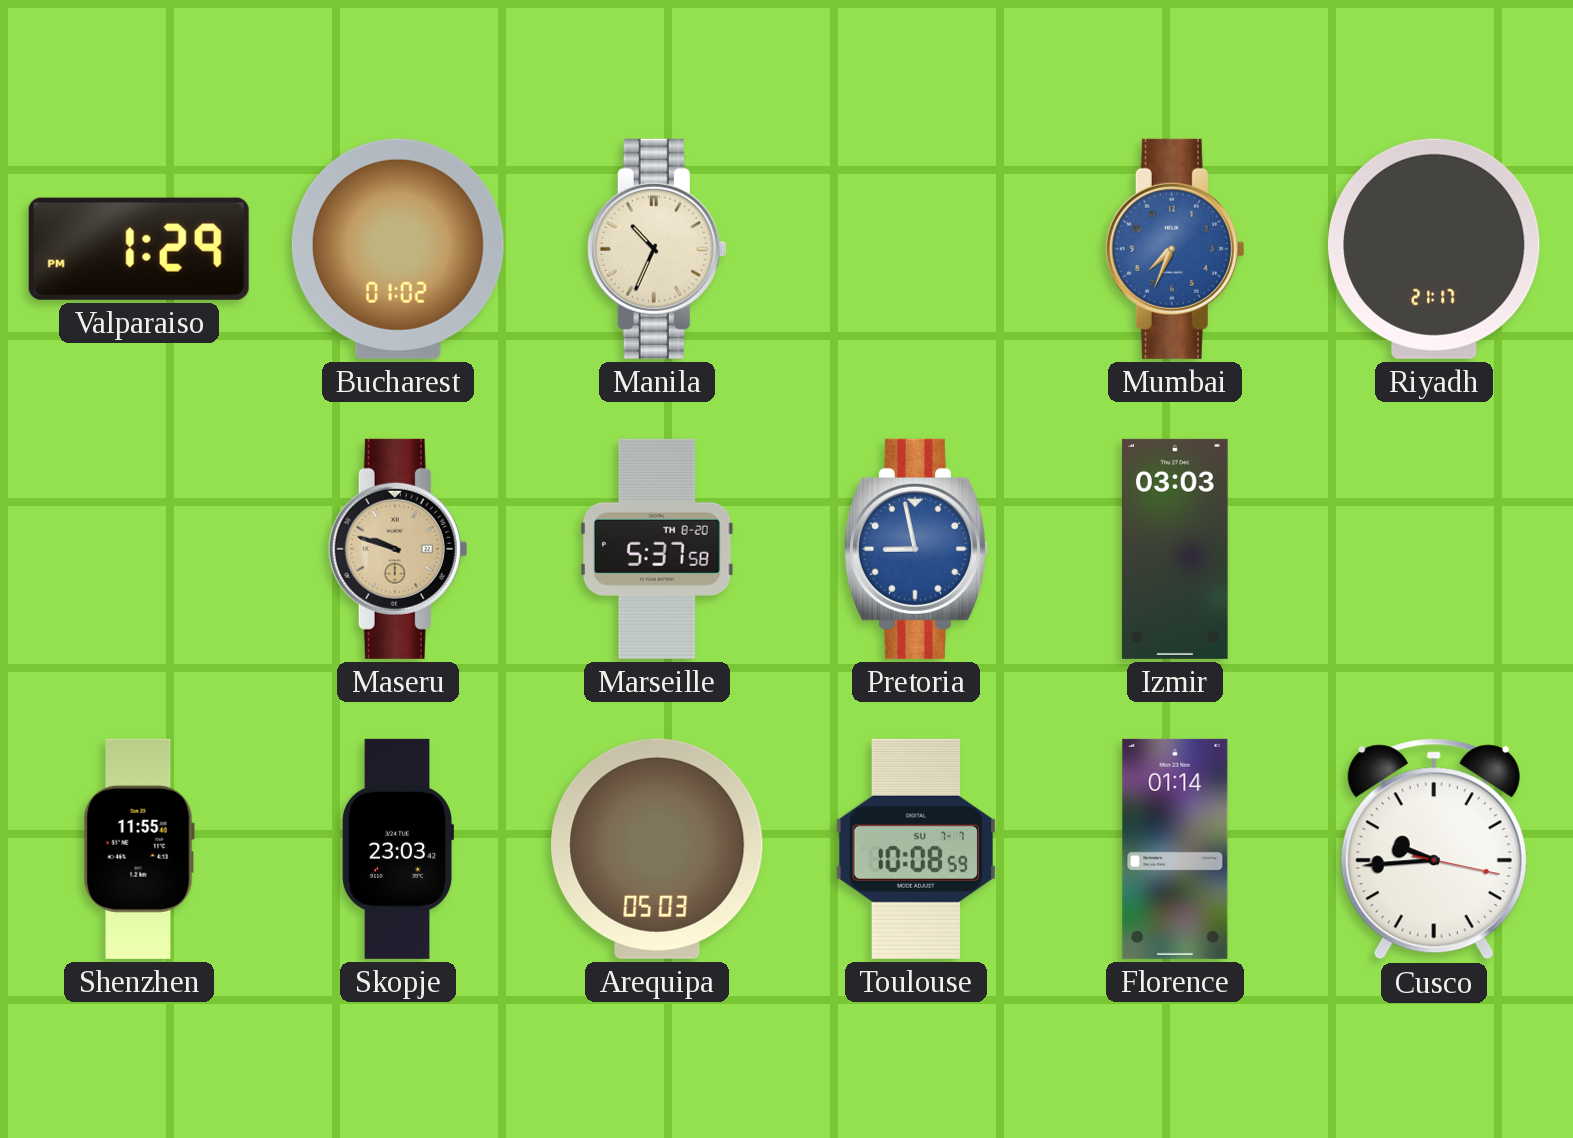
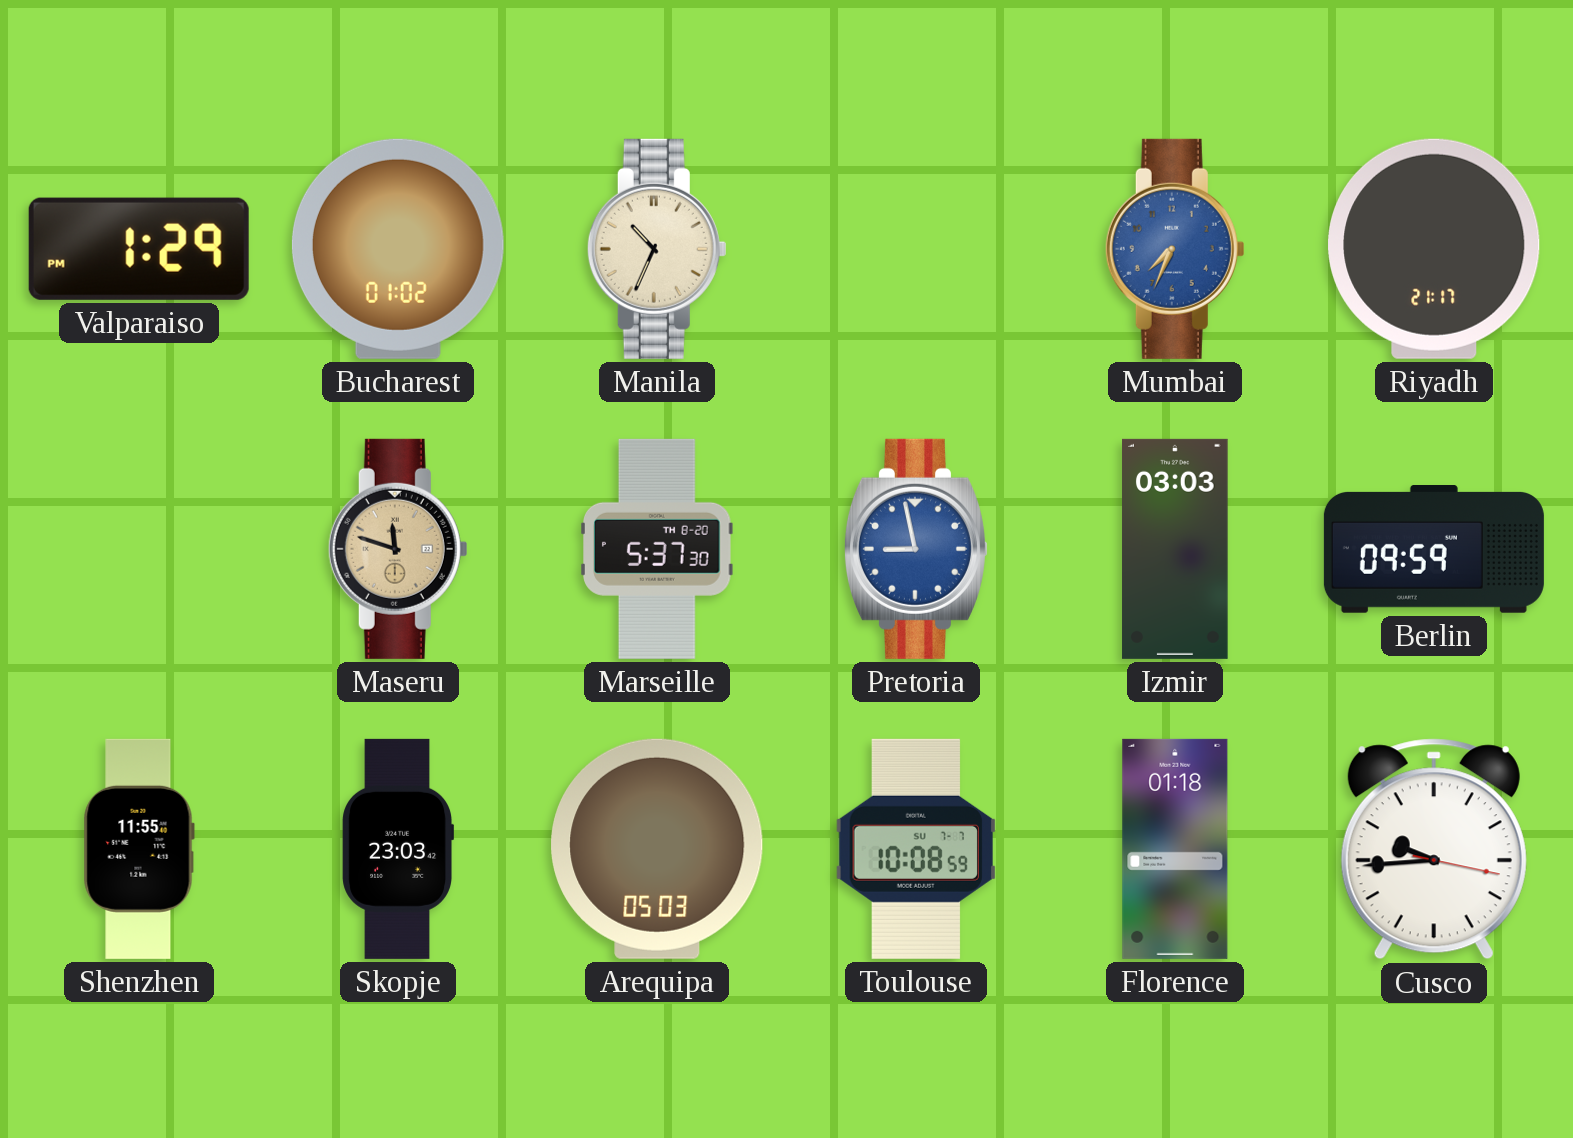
Maseru: 9:48 -> 11:48 (398, 549)
Marseille: 5:37:58 -> 5:37:30 (657, 549)
Berlin: none -> 09:59 (1434, 550)
Florence: 01:14 -> 01:18 (1175, 849)
